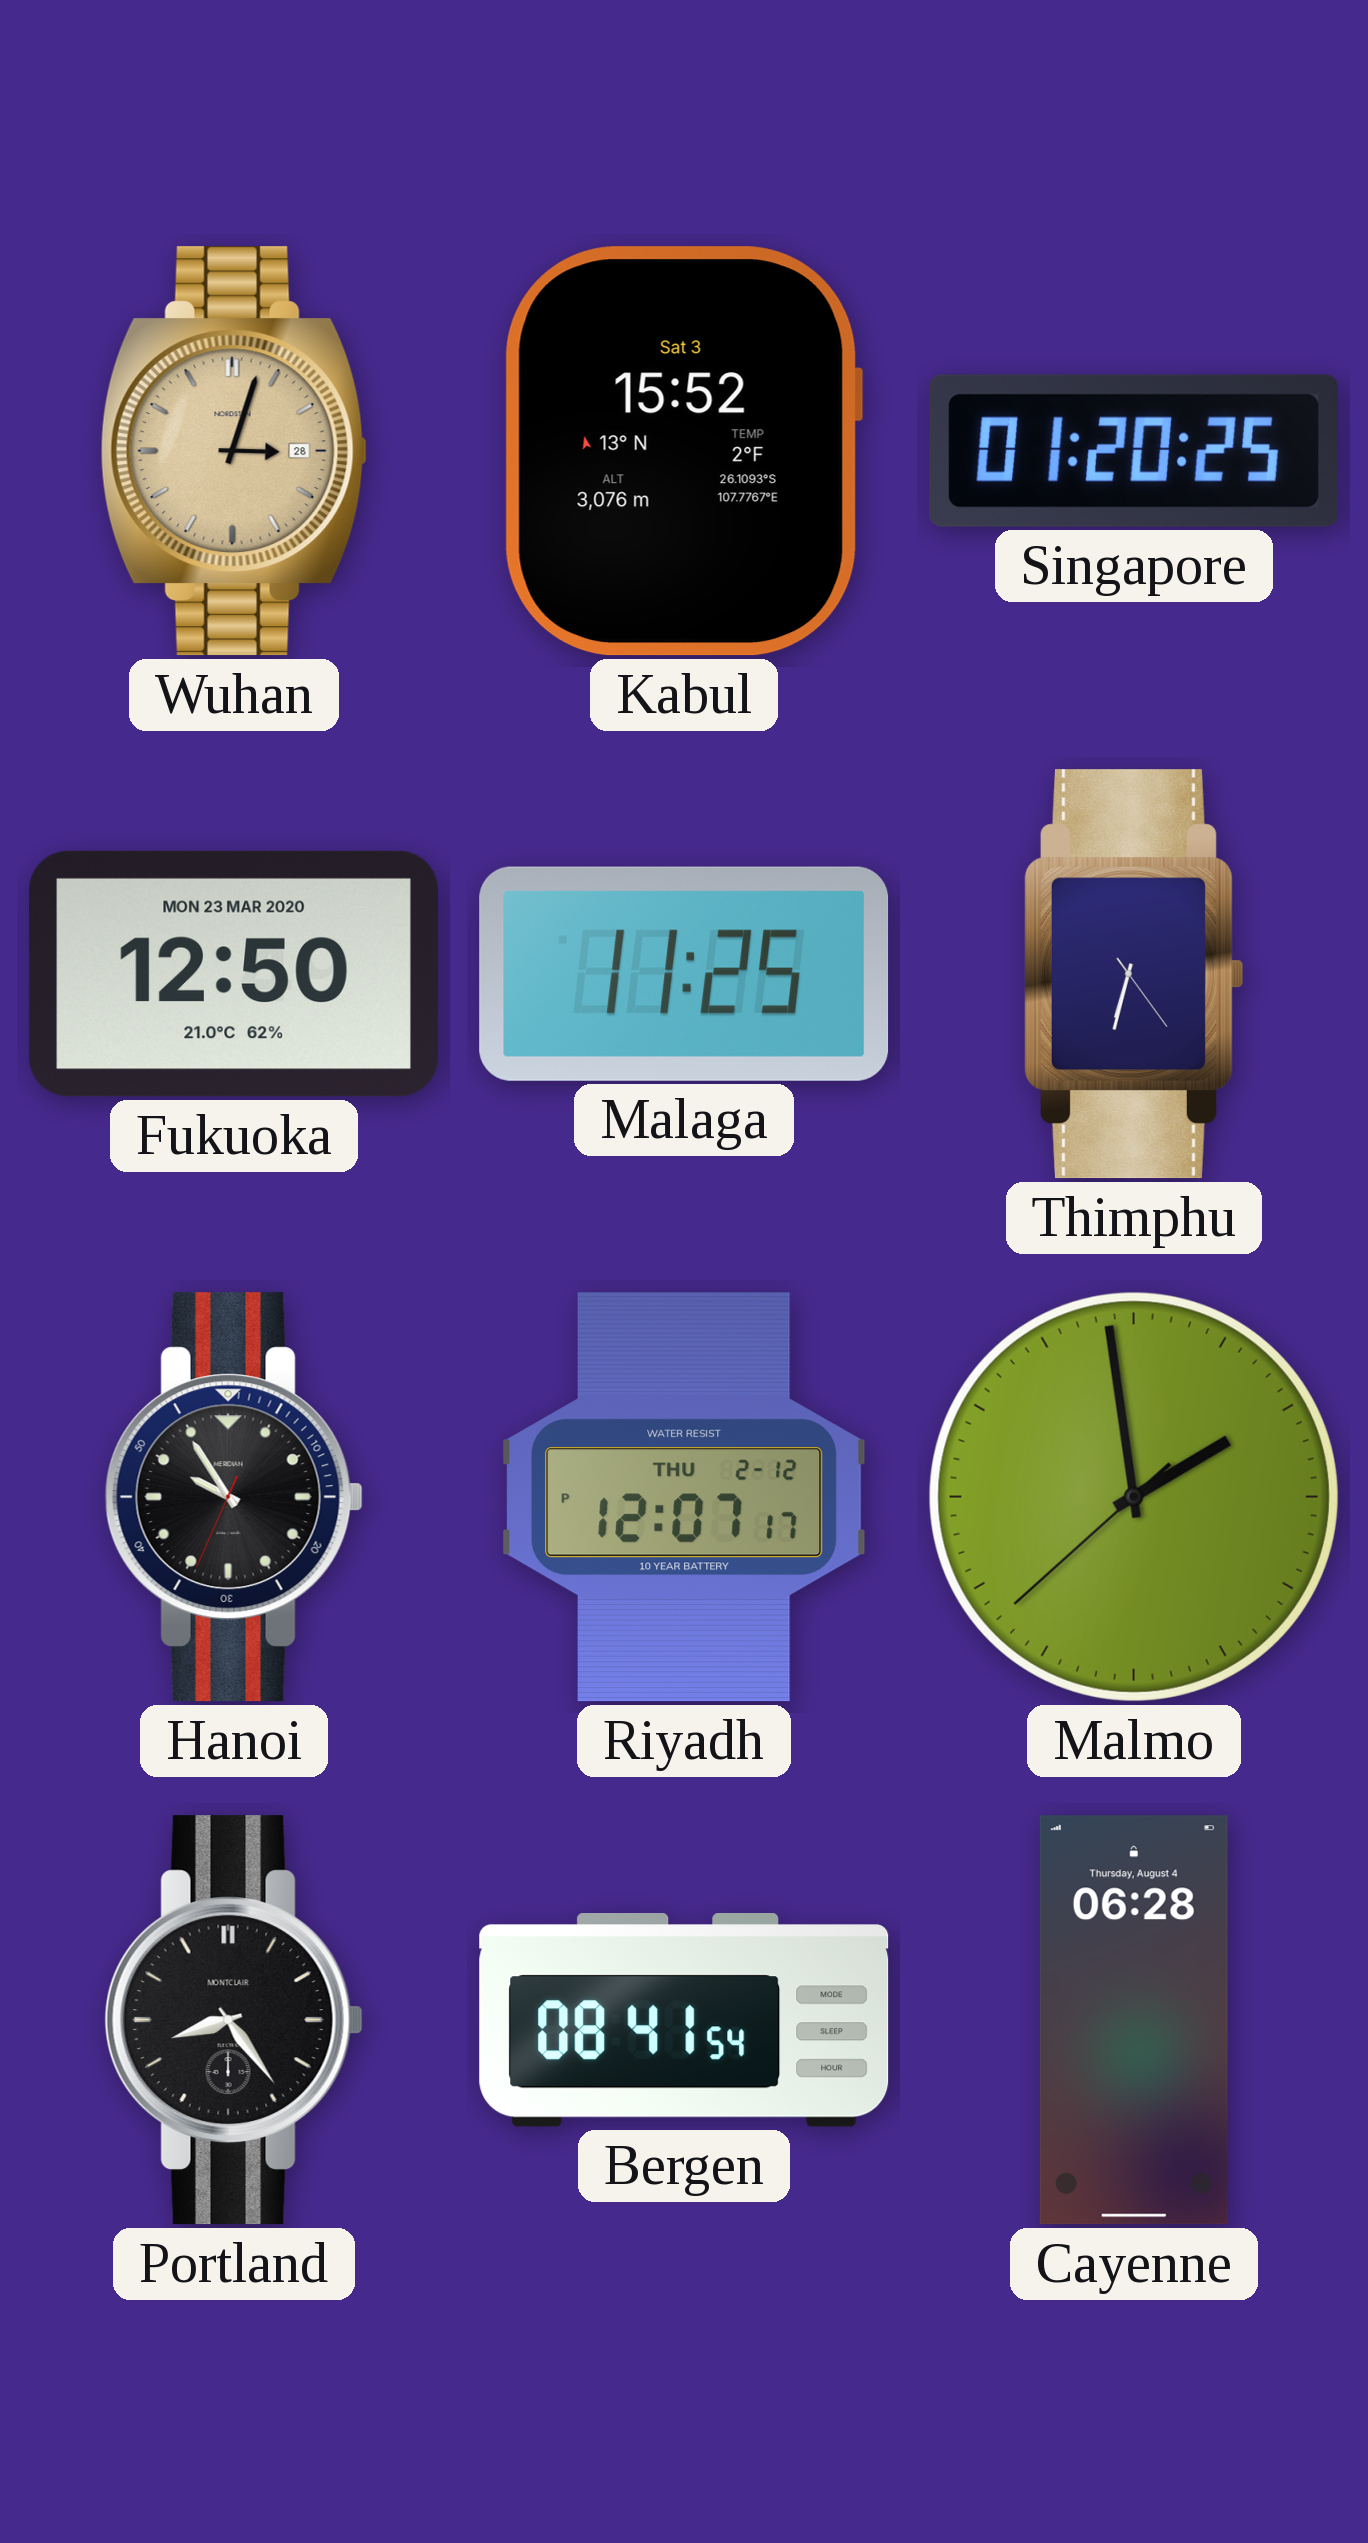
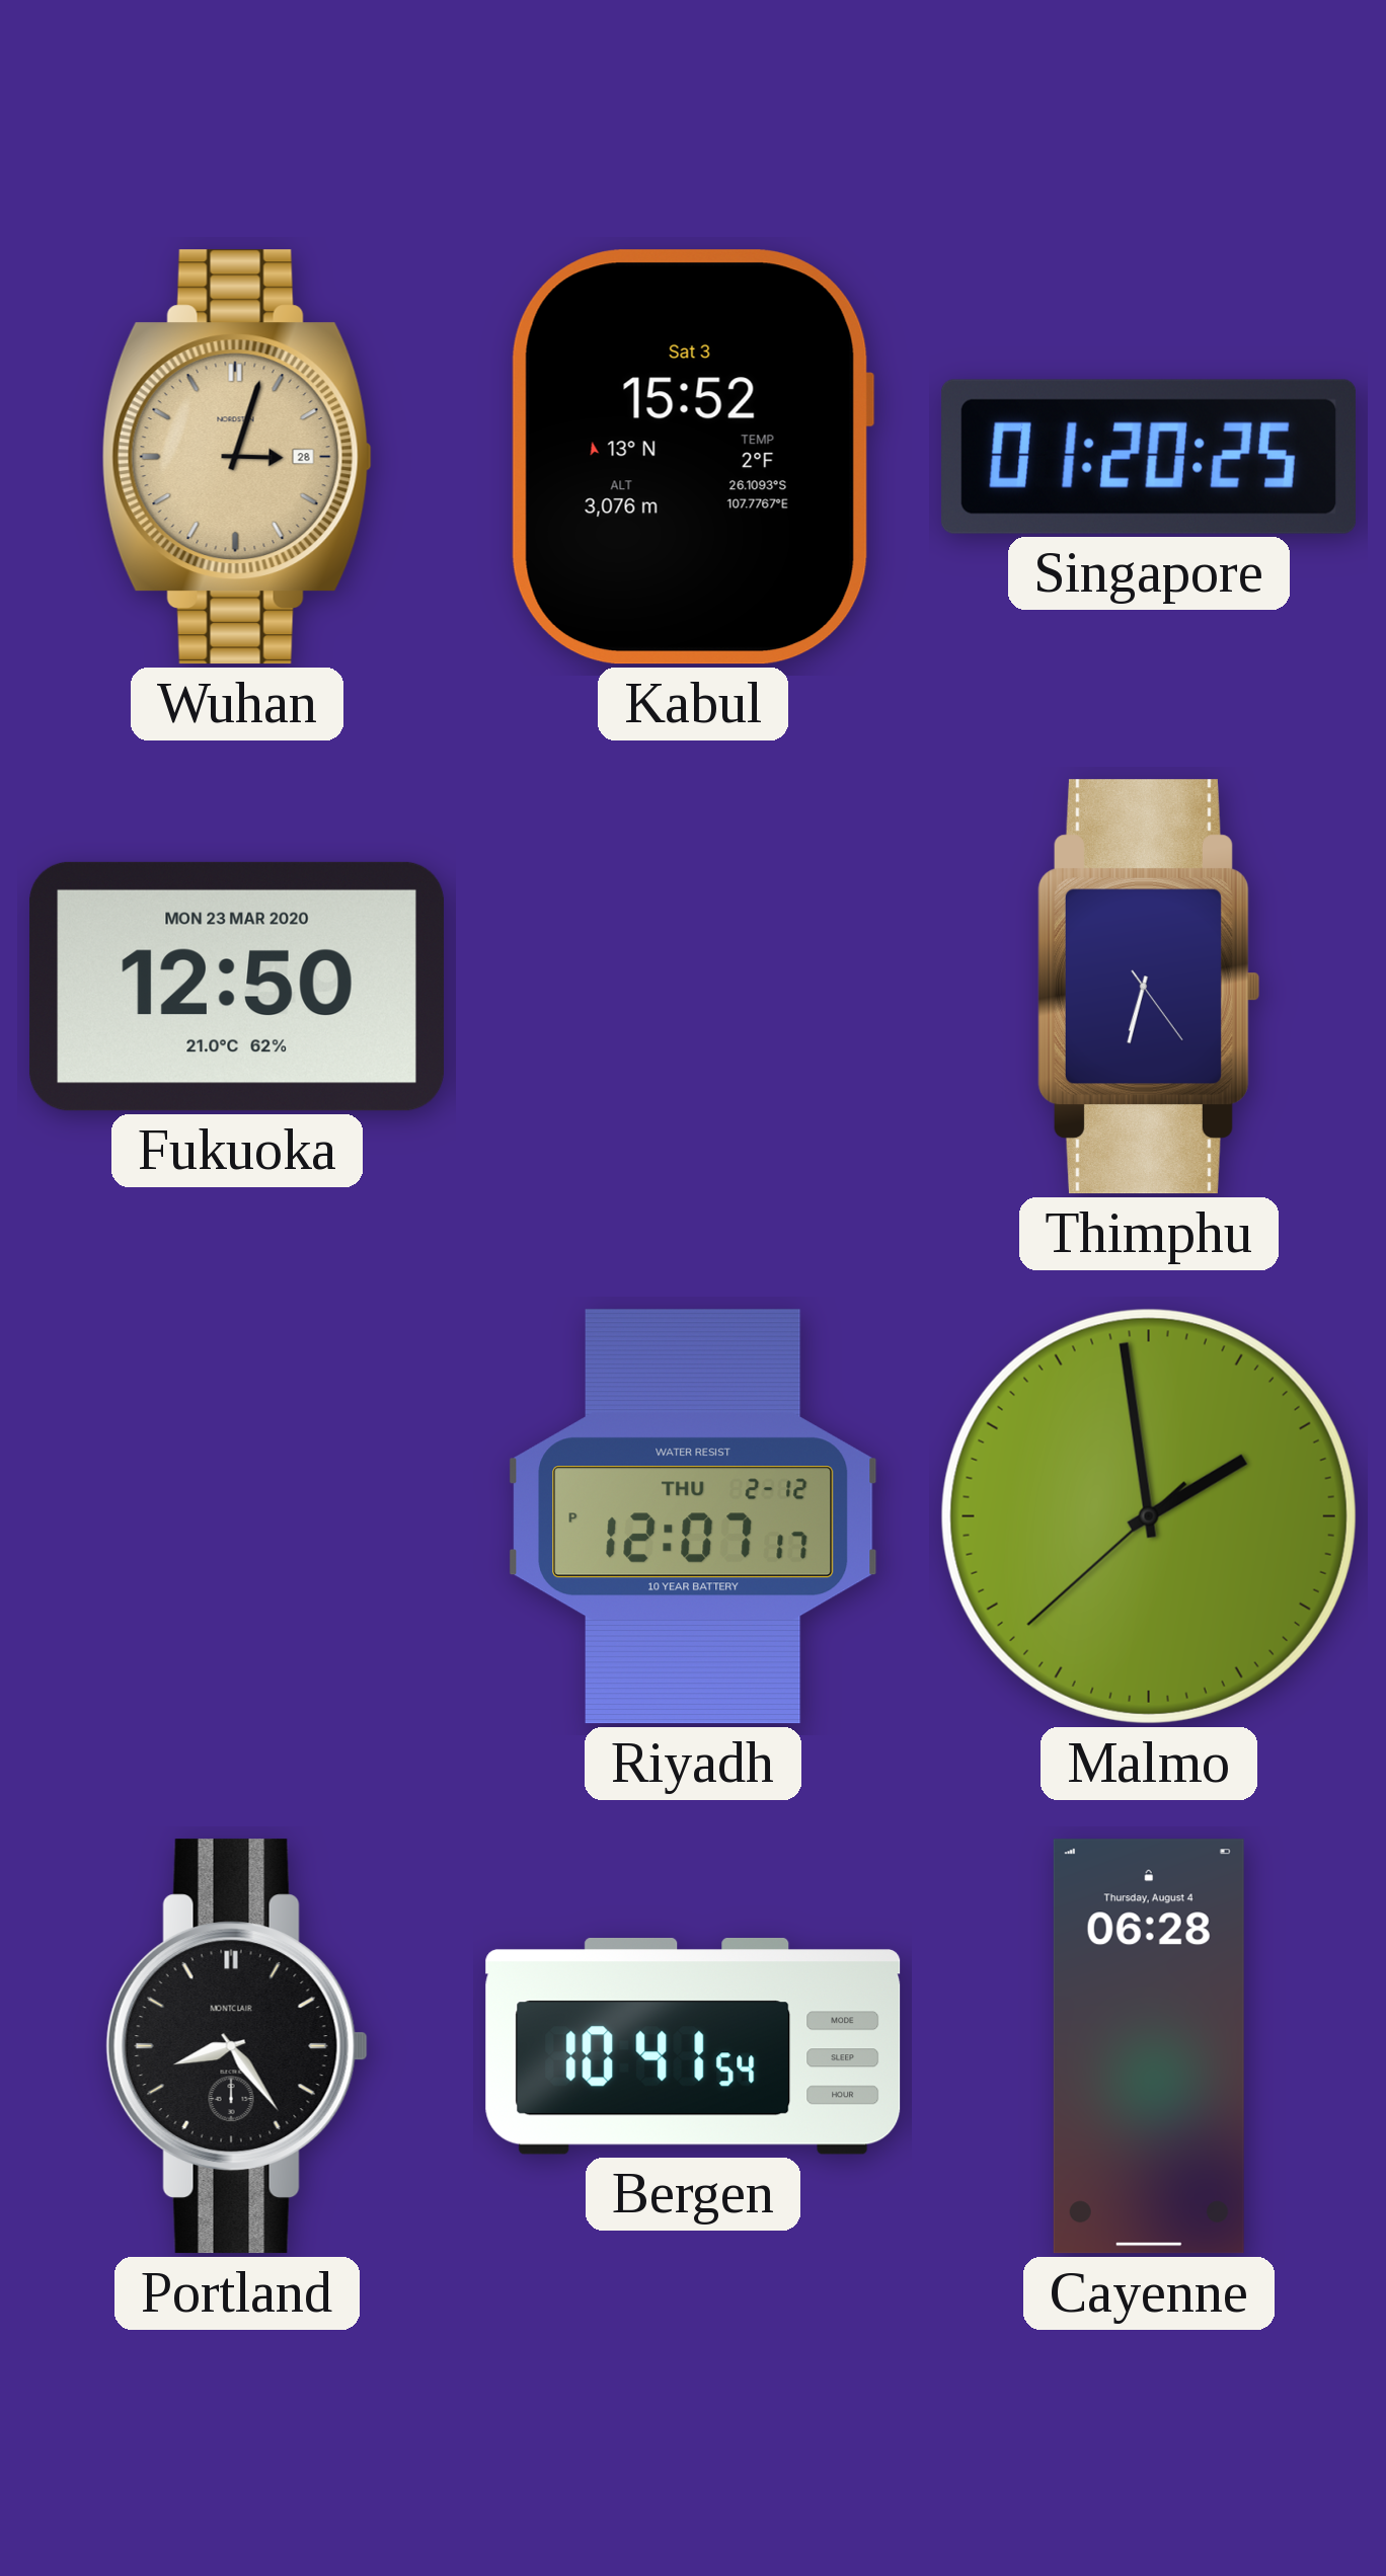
Malaga: 11:25 -> none (684, 974)
Hanoi: 9:54 -> none (234, 1497)
Bergen: 08:41 -> 10:41 (693, 2047)
